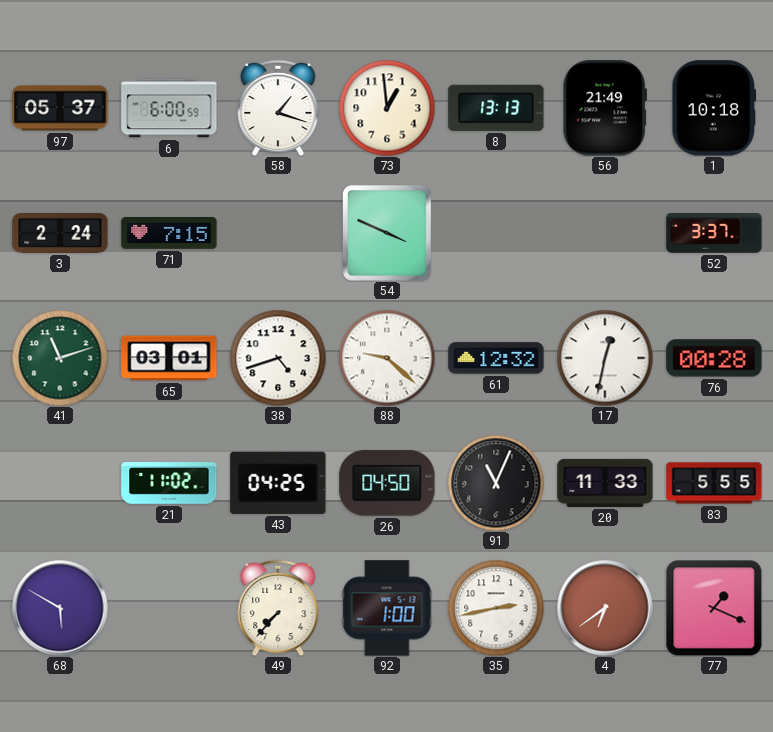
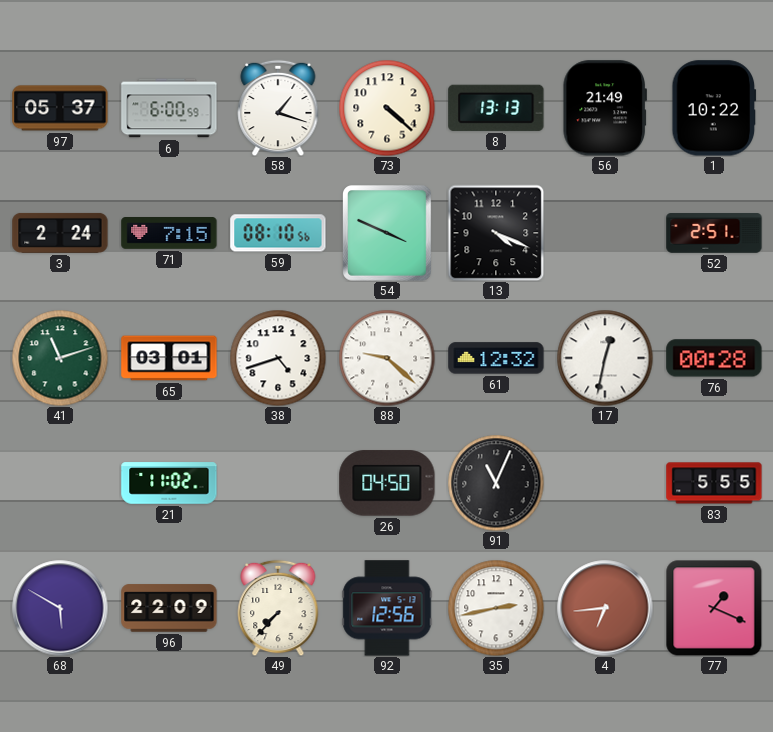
73: 12:59 -> 4:22 (387, 108)
1: 10:18 -> 10:22 (714, 108)
59: none -> 08:10 (278, 233)
13: none -> 4:19 (496, 233)
52: 3:37 -> 2:51 (714, 233)
43: 04:25 -> none (278, 483)
20: 11:33 -> none (605, 483)
96: none -> 22:09 (169, 608)
92: 1:00 -> 12:56 (387, 608)
4: 6:39 -> 6:44 (605, 608)
